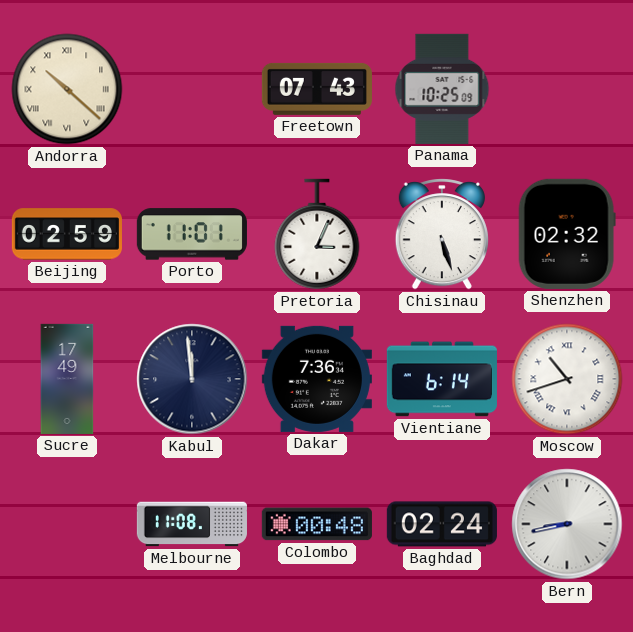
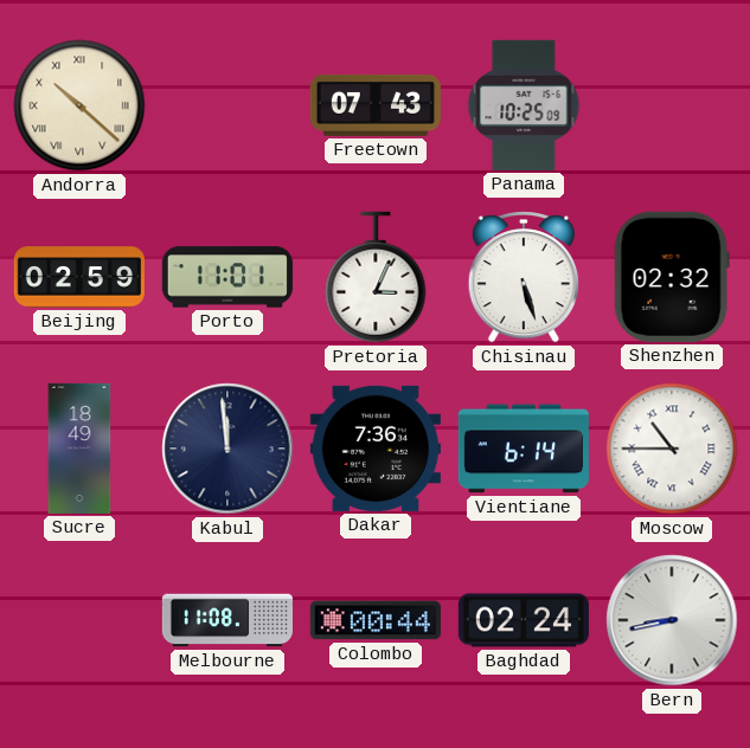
Sucre: 17:49 -> 18:49 (79, 449)
Moscow: 10:42 -> 10:45 (672, 449)
Colombo: 00:48 -> 00:44 (376, 620)
